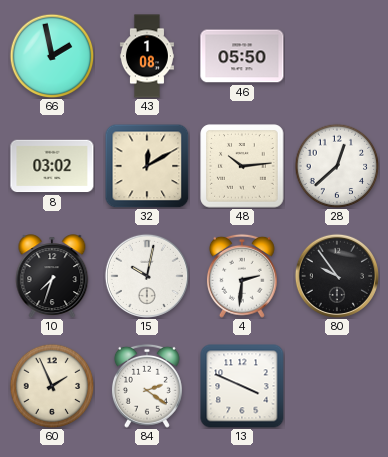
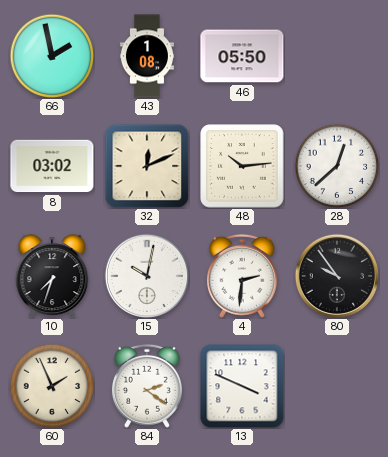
32: 12:10 -> 12:11 (147, 166)
